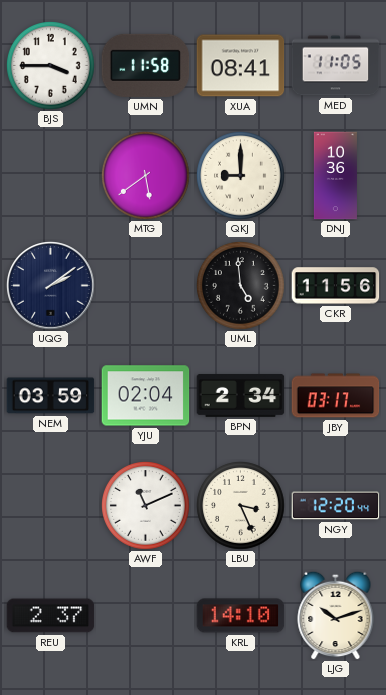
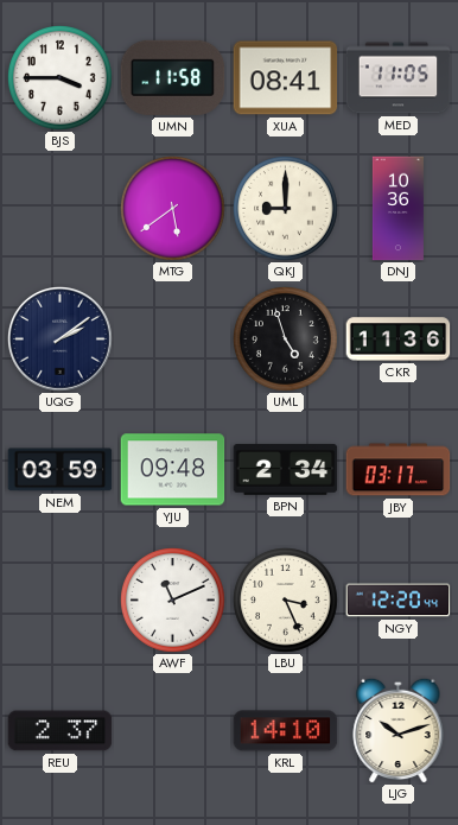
UML: 4:59 -> 4:57 (286, 339)
CKR: 11:56 -> 11:36 (399, 339)
YJU: 02:04 -> 09:48 (173, 470)
